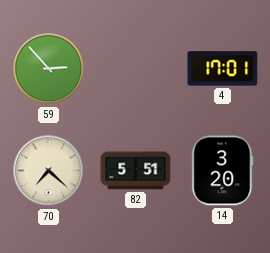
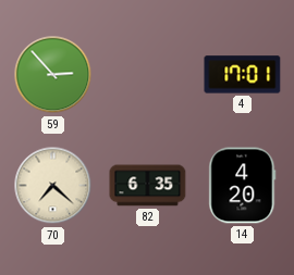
82: 5:51 -> 6:35 (148, 186)
14: 3:20 -> 4:20 (243, 186)
